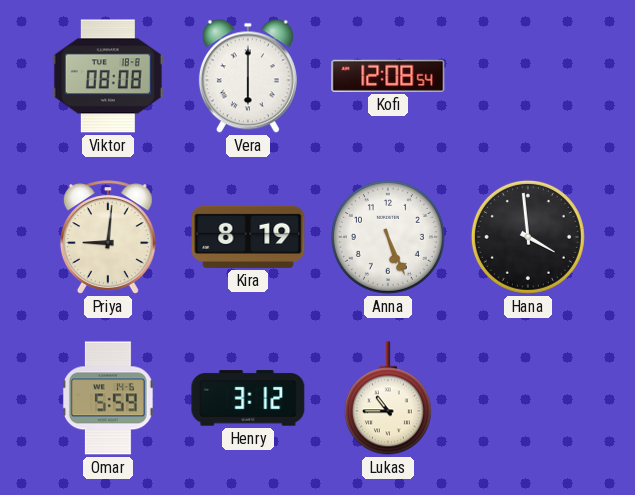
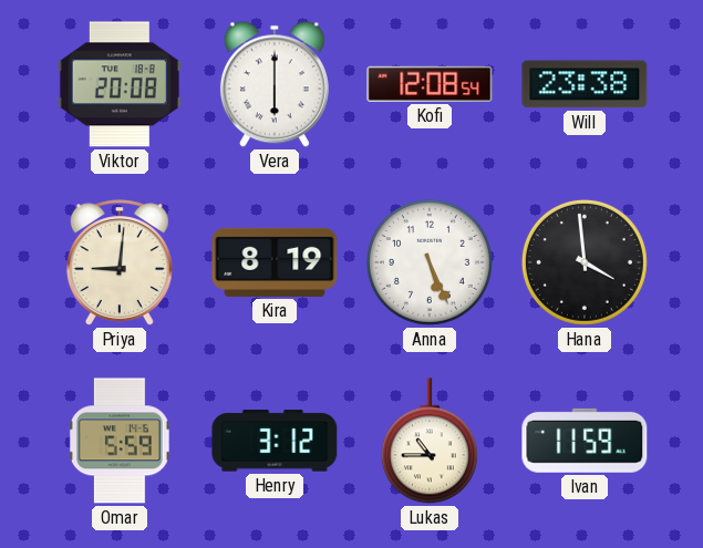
Viktor: 08:08 -> 20:08 (120, 84)
Will: none -> 23:38 (585, 84)
Ivan: none -> 11:59 (585, 441)
